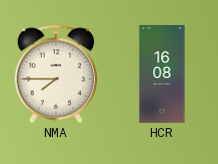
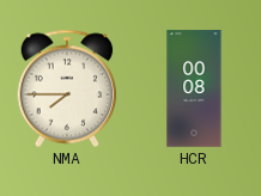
HCR: 16:08 -> 00:08 (194, 88)
